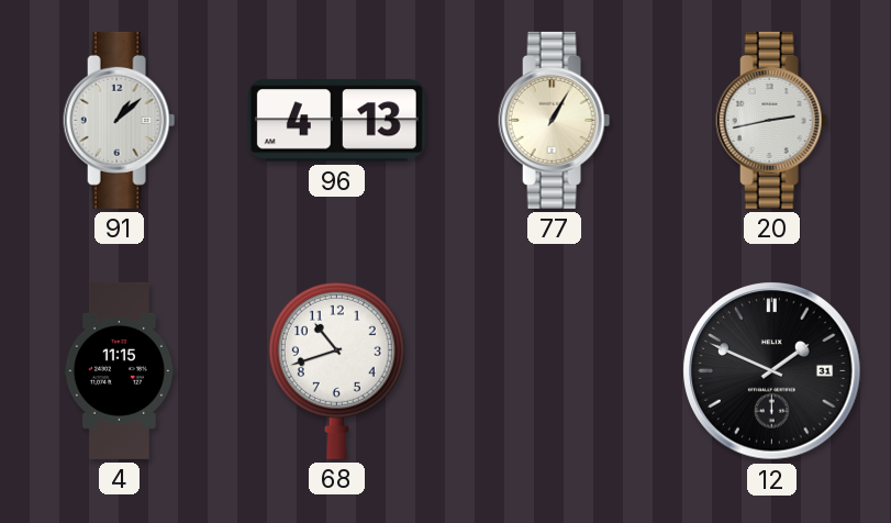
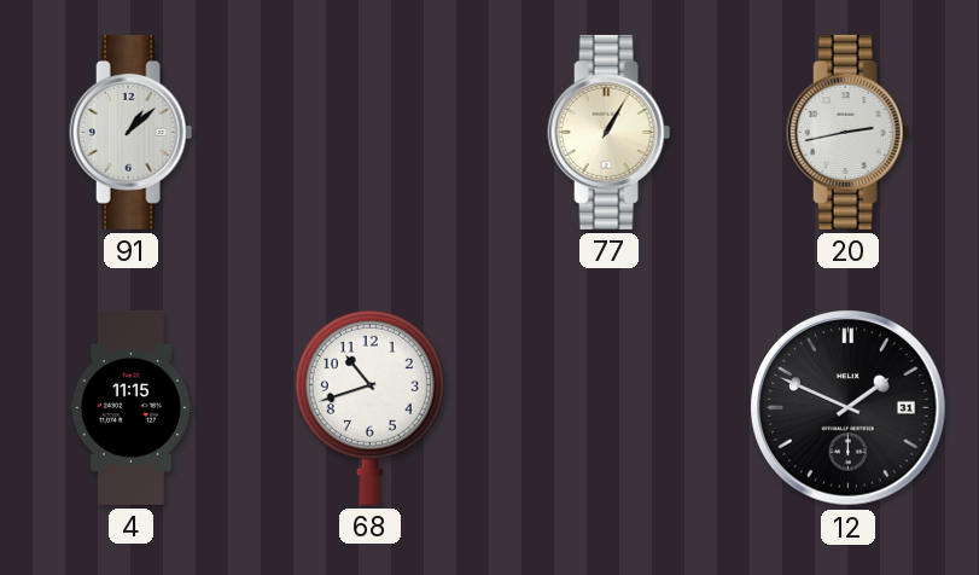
96: 4:13 -> none (336, 121)
